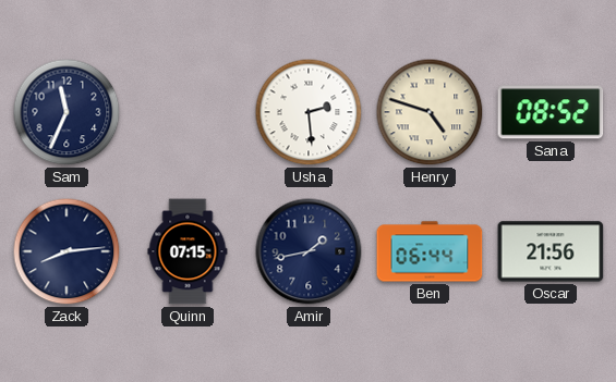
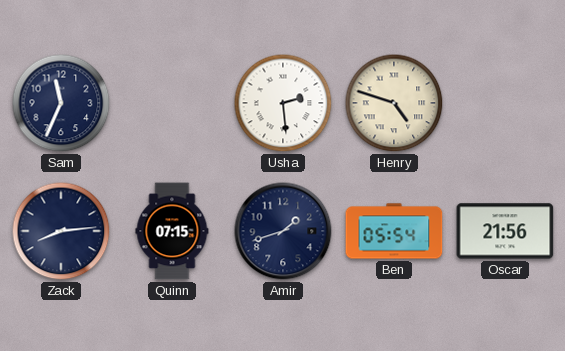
Sana: 08:52 -> none (551, 112)
Amir: 1:43 -> 1:42 (283, 231)
Ben: 06:44 -> 05:54 (394, 231)
